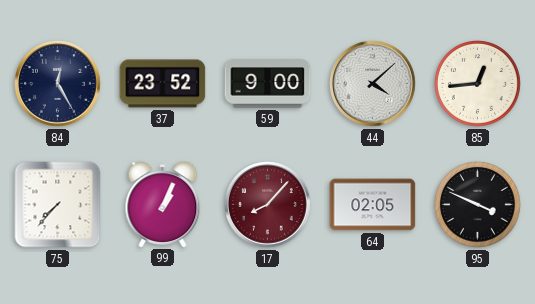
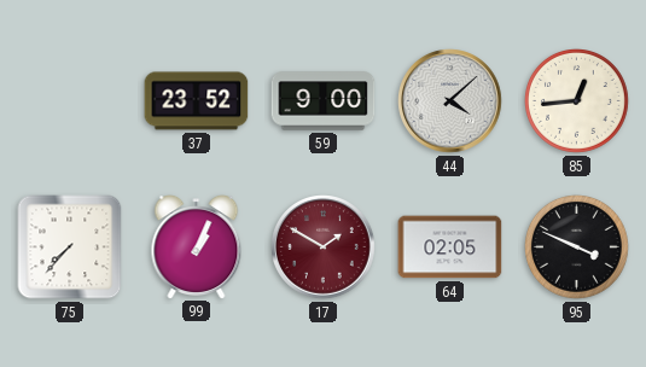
84: 12:25 -> none (58, 84)
17: 8:07 -> 1:50 (324, 247)
